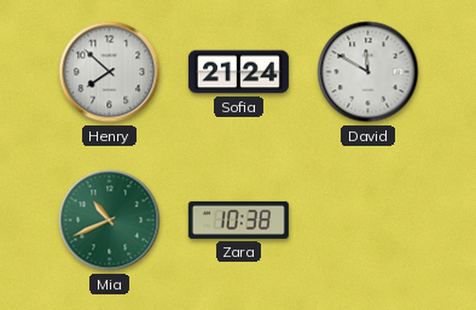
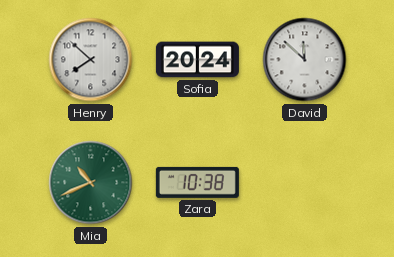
Sofia: 21:24 -> 20:24 (197, 60)
David: 11:50 -> 11:52 (305, 60)
